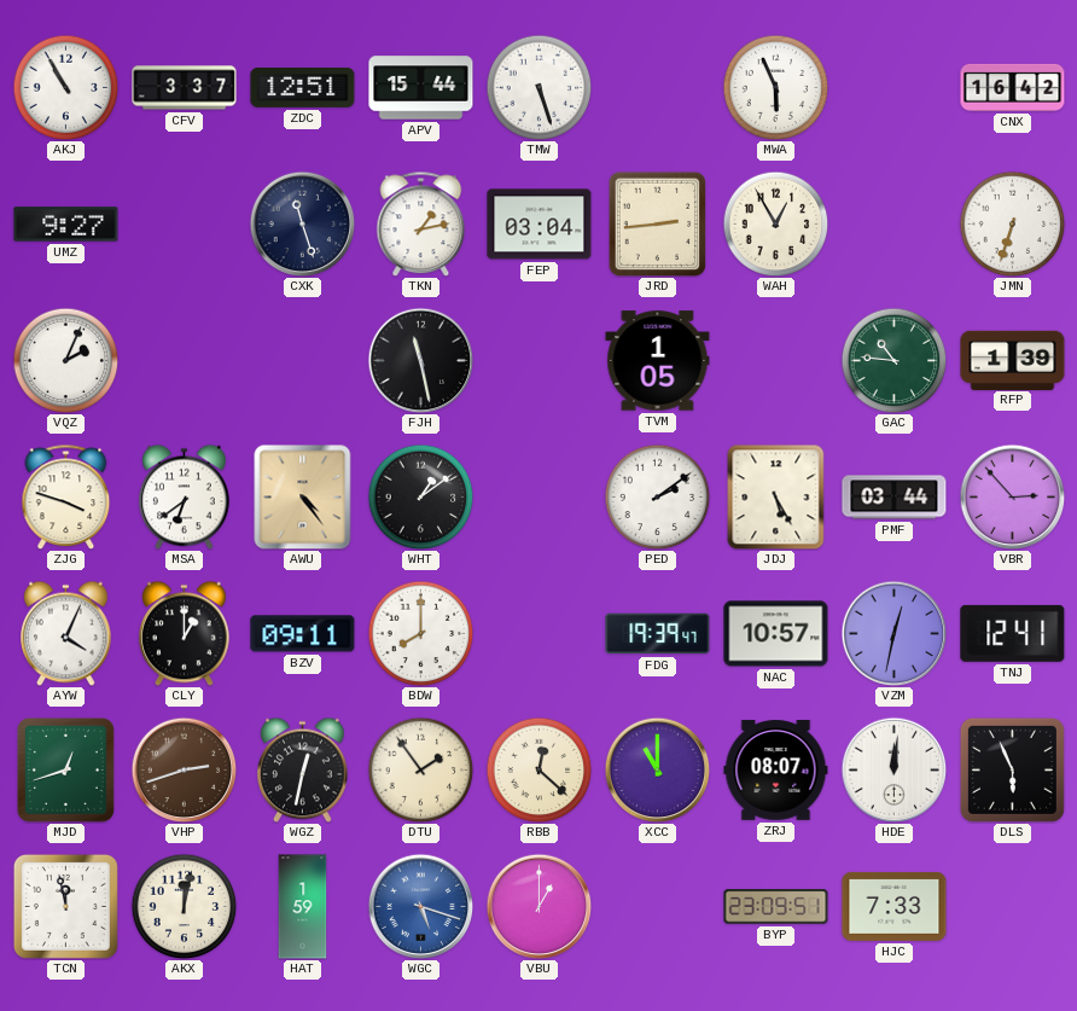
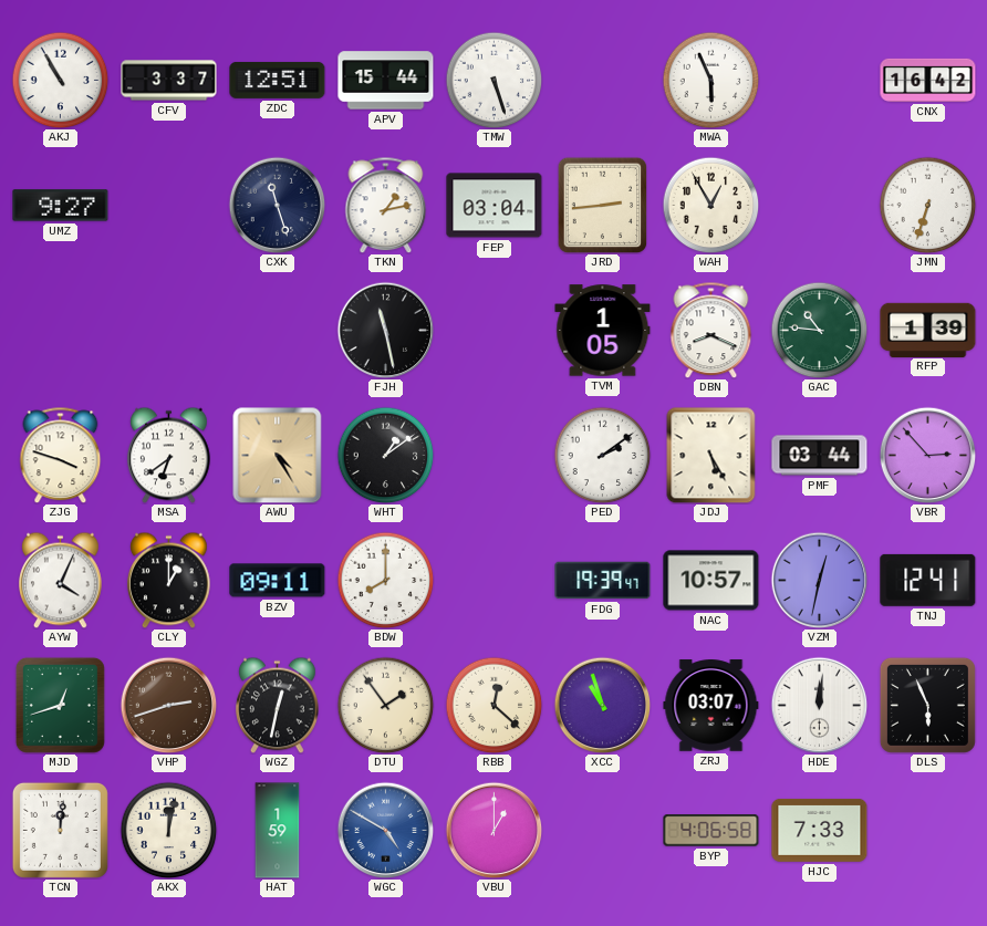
VQZ: 2:04 -> none (65, 360)
DBN: none -> 8:19 (711, 330)
AWU: 4:24 -> 4:25 (278, 455)
XCC: 11:00 -> 10:57 (602, 705)
ZRJ: 08:07 -> 03:07 (711, 706)
TCN: 11:58 -> 12:01 (60, 830)
WGC: 5:18 -> 4:50 (385, 830)
BYP: 23:09 -> 4:06 (711, 831)
